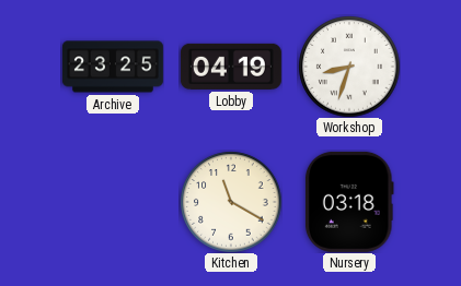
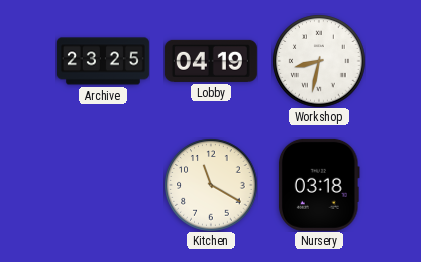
Workshop: 8:33 -> 8:32 (319, 61)
